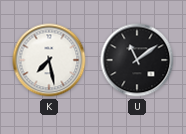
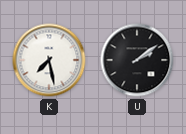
U: 11:09 -> 2:09 (137, 60)
